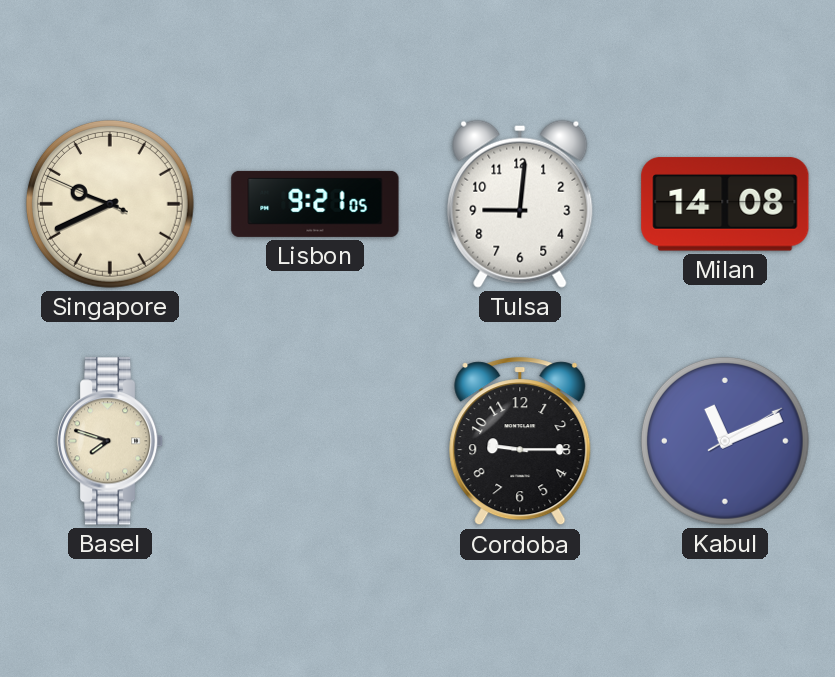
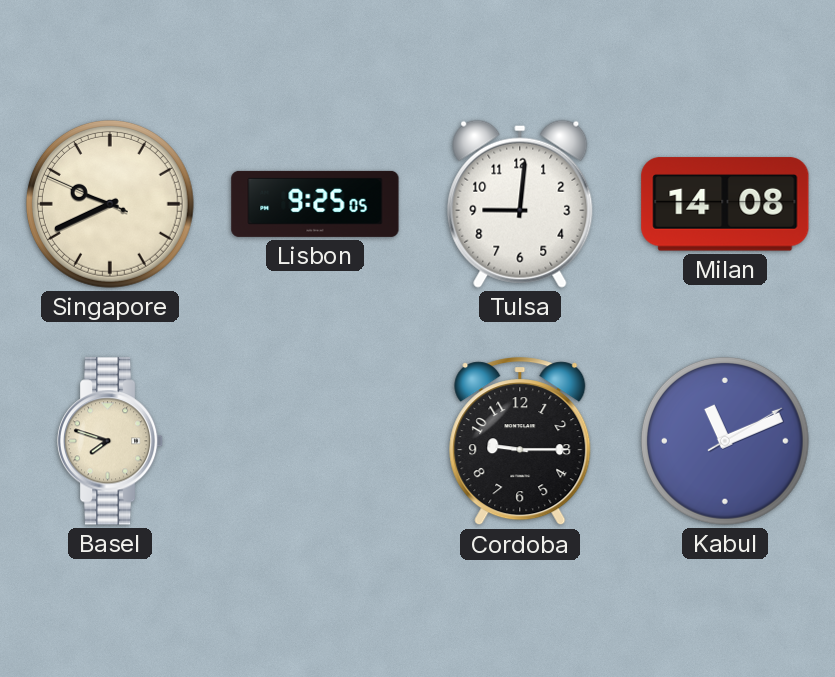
Lisbon: 9:21 -> 9:25 (315, 204)
